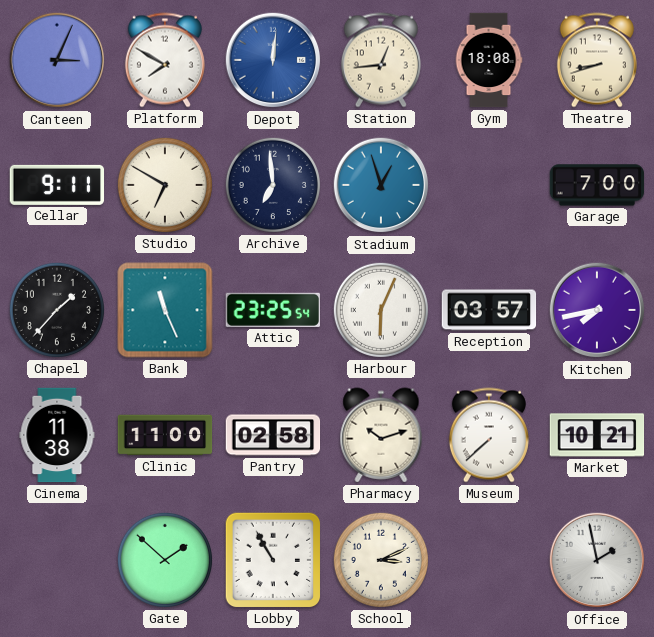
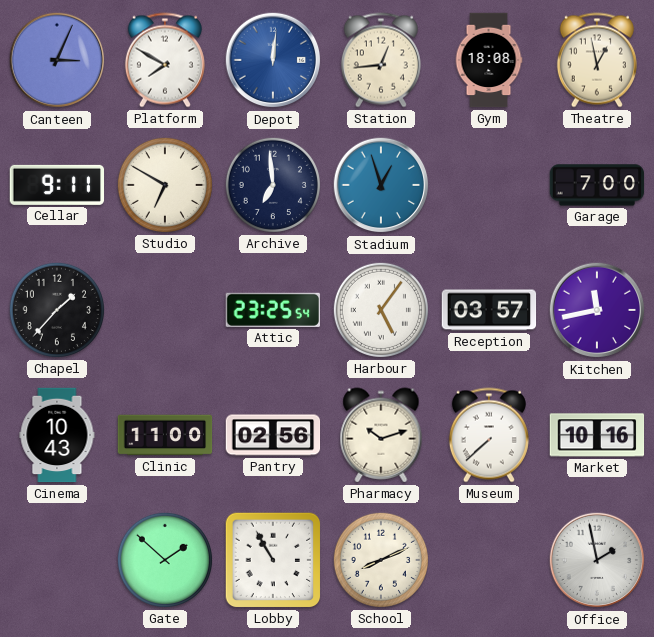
Theatre: 8:42 -> 12:58 (597, 60)
Bank: 11:26 -> none (165, 310)
Harbour: 6:04 -> 5:06 (381, 310)
Kitchen: 7:43 -> 11:43 (597, 310)
Cinema: 11:38 -> 10:43 (57, 435)
Pantry: 02:58 -> 02:56 (273, 435)
Market: 10:21 -> 10:16 (597, 435)
School: 3:11 -> 8:11 (381, 560)
